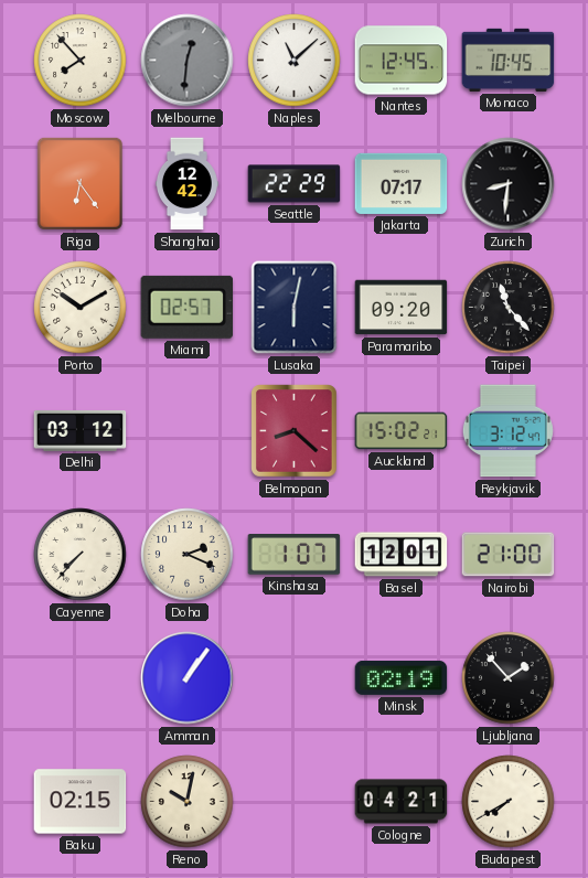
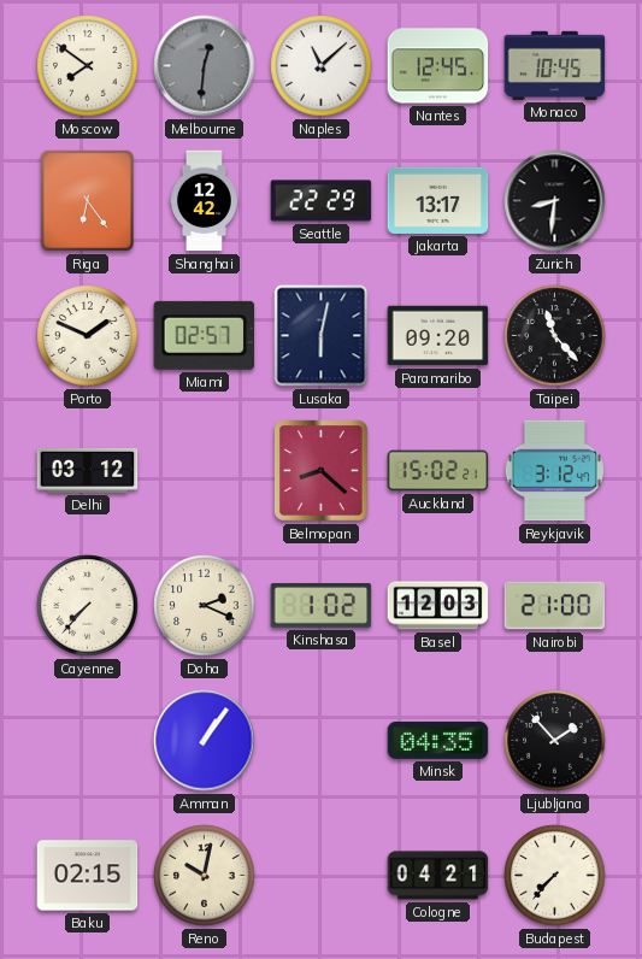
Moscow: 7:53 -> 7:51 (88, 66)
Jakarta: 07:17 -> 13:17 (438, 200)
Porto: 10:10 -> 1:49 (88, 336)
Kinshasa: 1:07 -> 1:02 (322, 606)
Basel: 12:01 -> 12:03 (438, 606)
Minsk: 02:19 -> 04:35 (438, 740)
Budapest: 7:40 -> 7:37 (555, 876)
